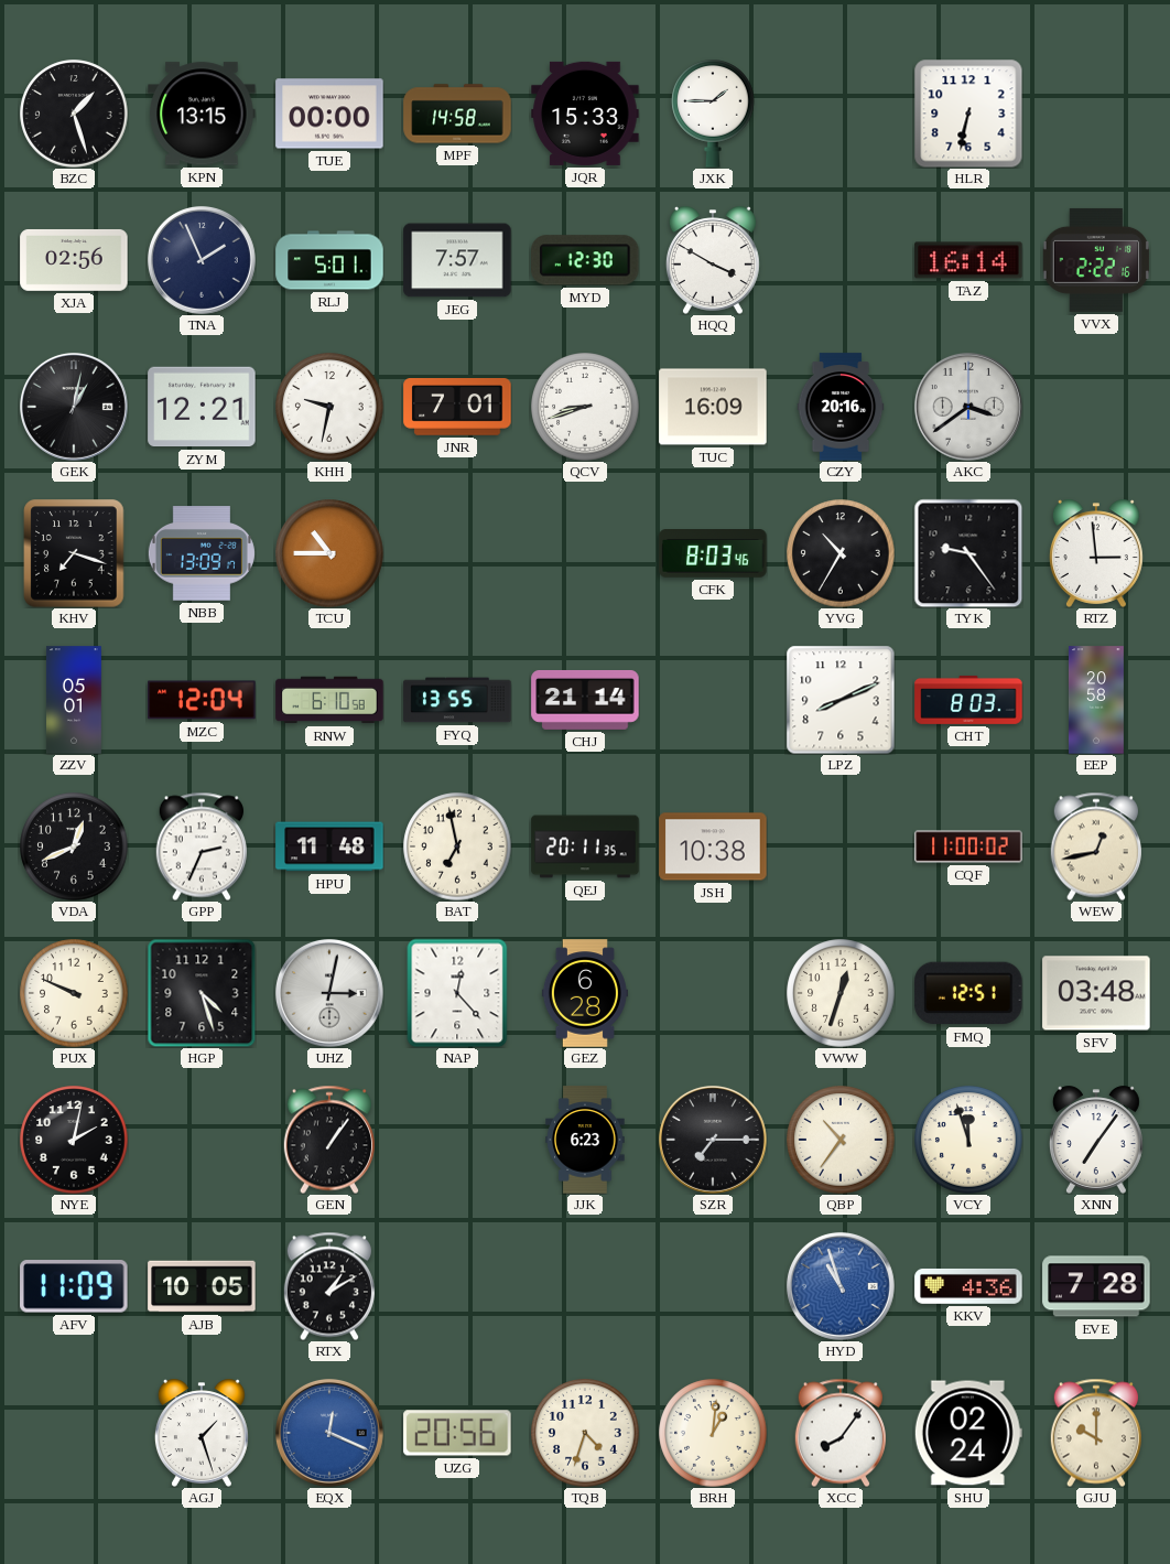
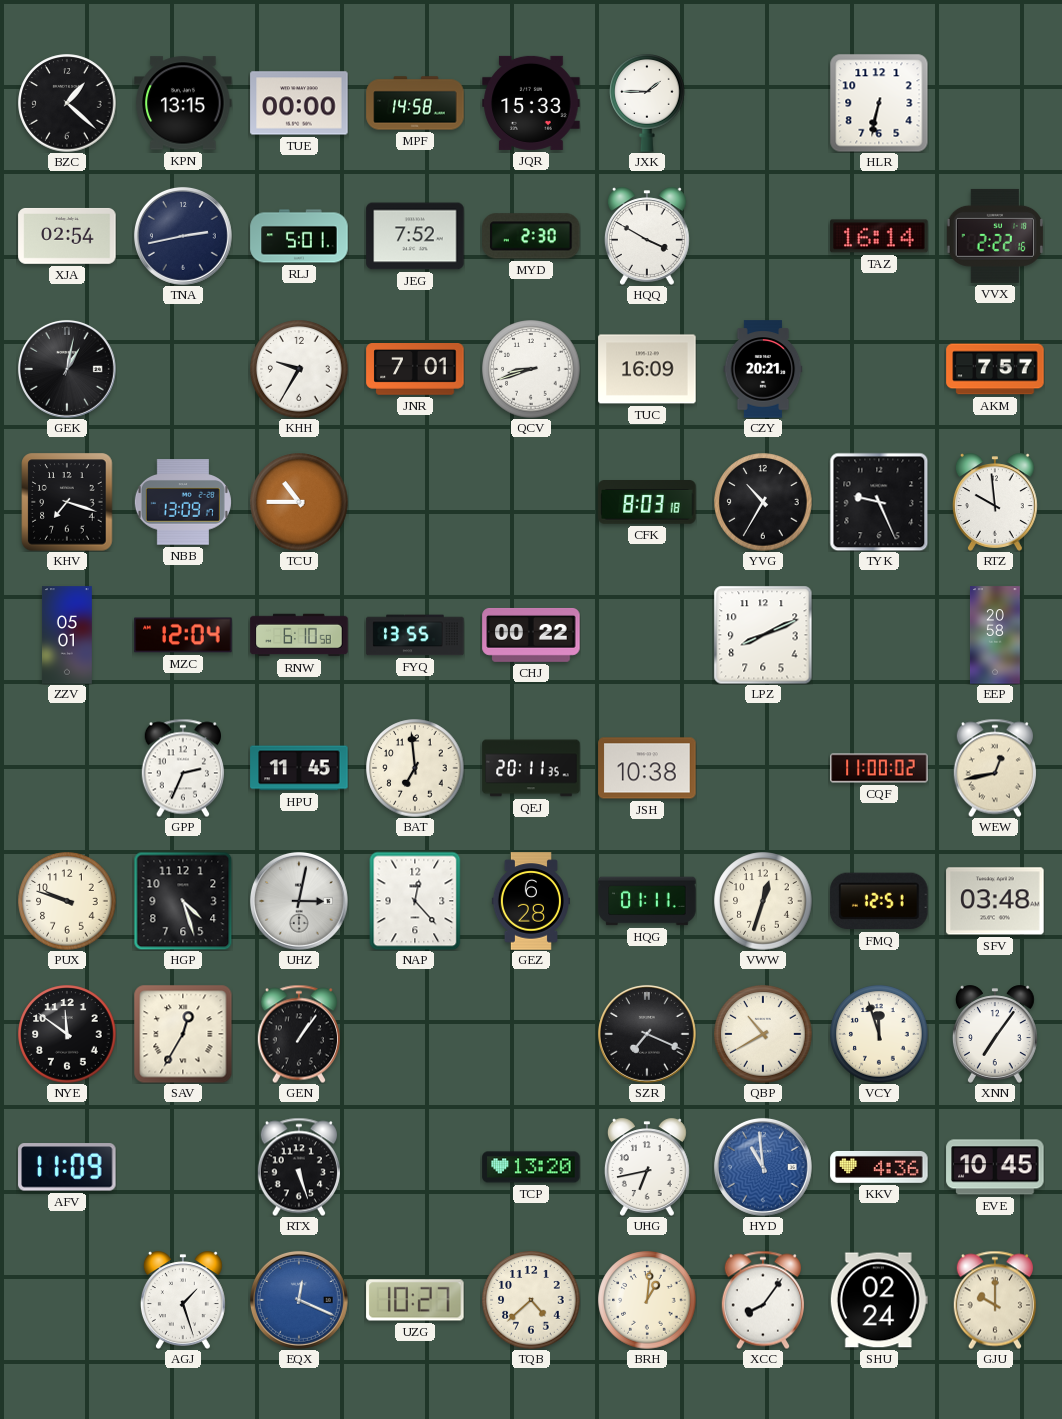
BZC: 1:27 -> 1:22 (67, 103)
XJA: 02:56 -> 02:54 (67, 236)
TNA: 1:56 -> 2:43 (183, 236)
JEG: 7:57 -> 7:52 (415, 236)
MYD: 12:30 -> 2:30 (531, 236)
ZYM: 12:21 -> none (202, 407)
KHH: 9:32 -> 9:35 (299, 369)
CZY: 20:16 -> 20:21 (763, 369)
AKC: 3:39 -> none (968, 407)
AKM: none -> 7:57 (995, 369)
CFK: 8:03:46 -> 8:03:18 (647, 502)
TYK: 9:24 -> 9:26 (879, 502)
RTZ: 2:59 -> 9:59 (995, 502)
CHJ: 21:14 -> 00:22 (531, 635)
CHT: 8:03 -> none (968, 700)
VDA: 12:41 -> none (74, 846)
HPU: 11:48 -> 11:45 (299, 768)
BAT: 6:58 -> 6:59 (415, 768)
PUX: 9:49 -> 9:48 (67, 901)
HQG: none -> 01:11 (647, 901)
NYE: 2:02 -> 11:51 (67, 1034)
SAV: none -> 12:35 (183, 1034)
JJK: 6:23 -> none (585, 1140)
SZR: 7:15 -> 7:19 (647, 1034)
QBP: 10:36 -> 10:40 (763, 1034)
AJB: 10:05 -> none (202, 1286)
RTX: 1:10 -> 5:27 (299, 1167)
TCP: none -> 13:20 (531, 1167)
UHG: none -> 6:43 (647, 1167)
HYD: 10:57 -> 10:59 (763, 1167)
EVE: 7:28 -> 10:45 (995, 1167)
UZG: 20:56 -> 10:27 (415, 1300)
TQB: 4:33 -> 4:38 (531, 1300)
